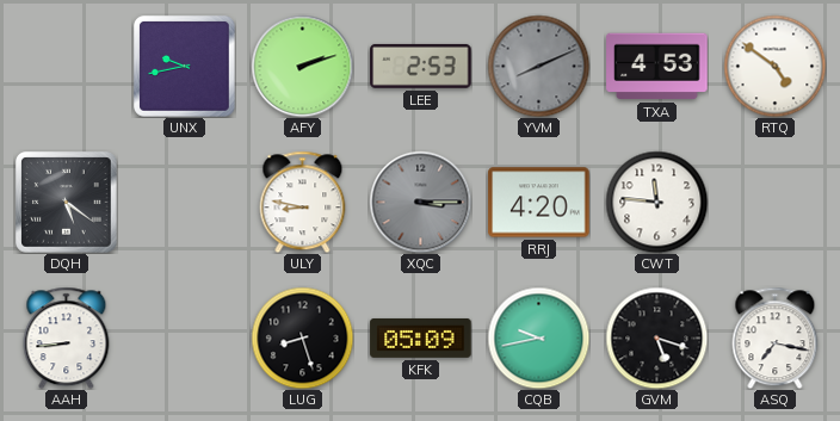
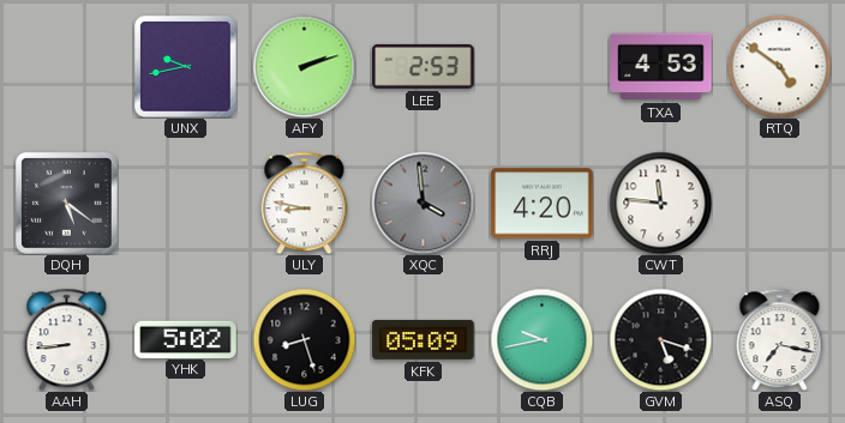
YVM: 8:11 -> none (538, 66)
XQC: 3:15 -> 3:59 (422, 203)
YHK: none -> 5:02 (186, 339)
